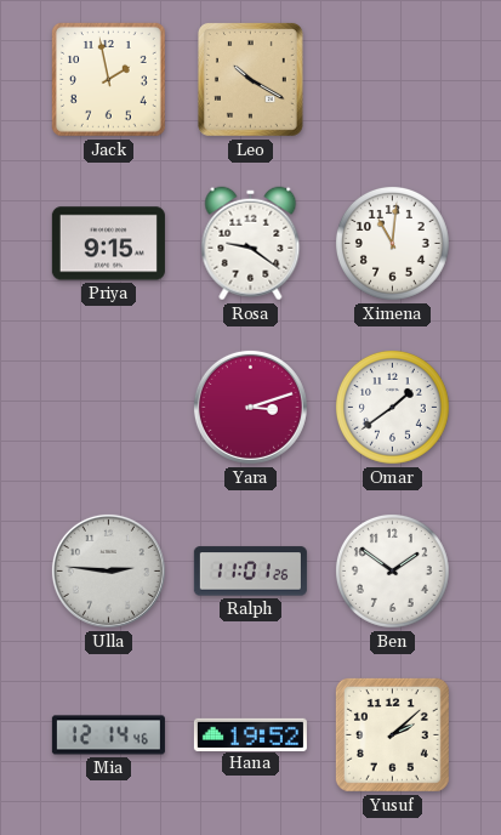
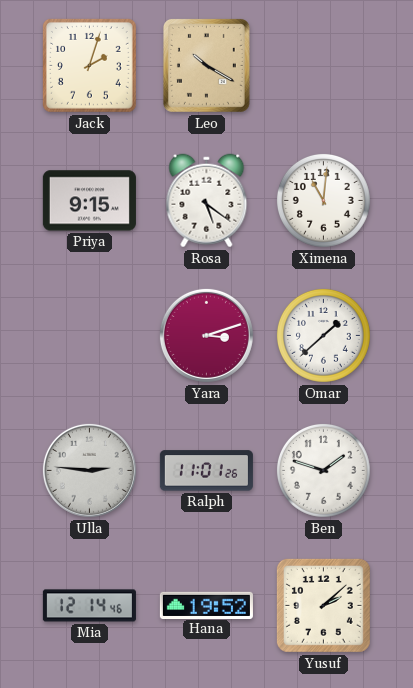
Jack: 1:58 -> 2:03 (89, 65)
Rosa: 9:21 -> 5:21 (207, 201)
Omar: 1:39 -> 1:38 (323, 335)
Ben: 1:51 -> 1:48 (323, 470)
